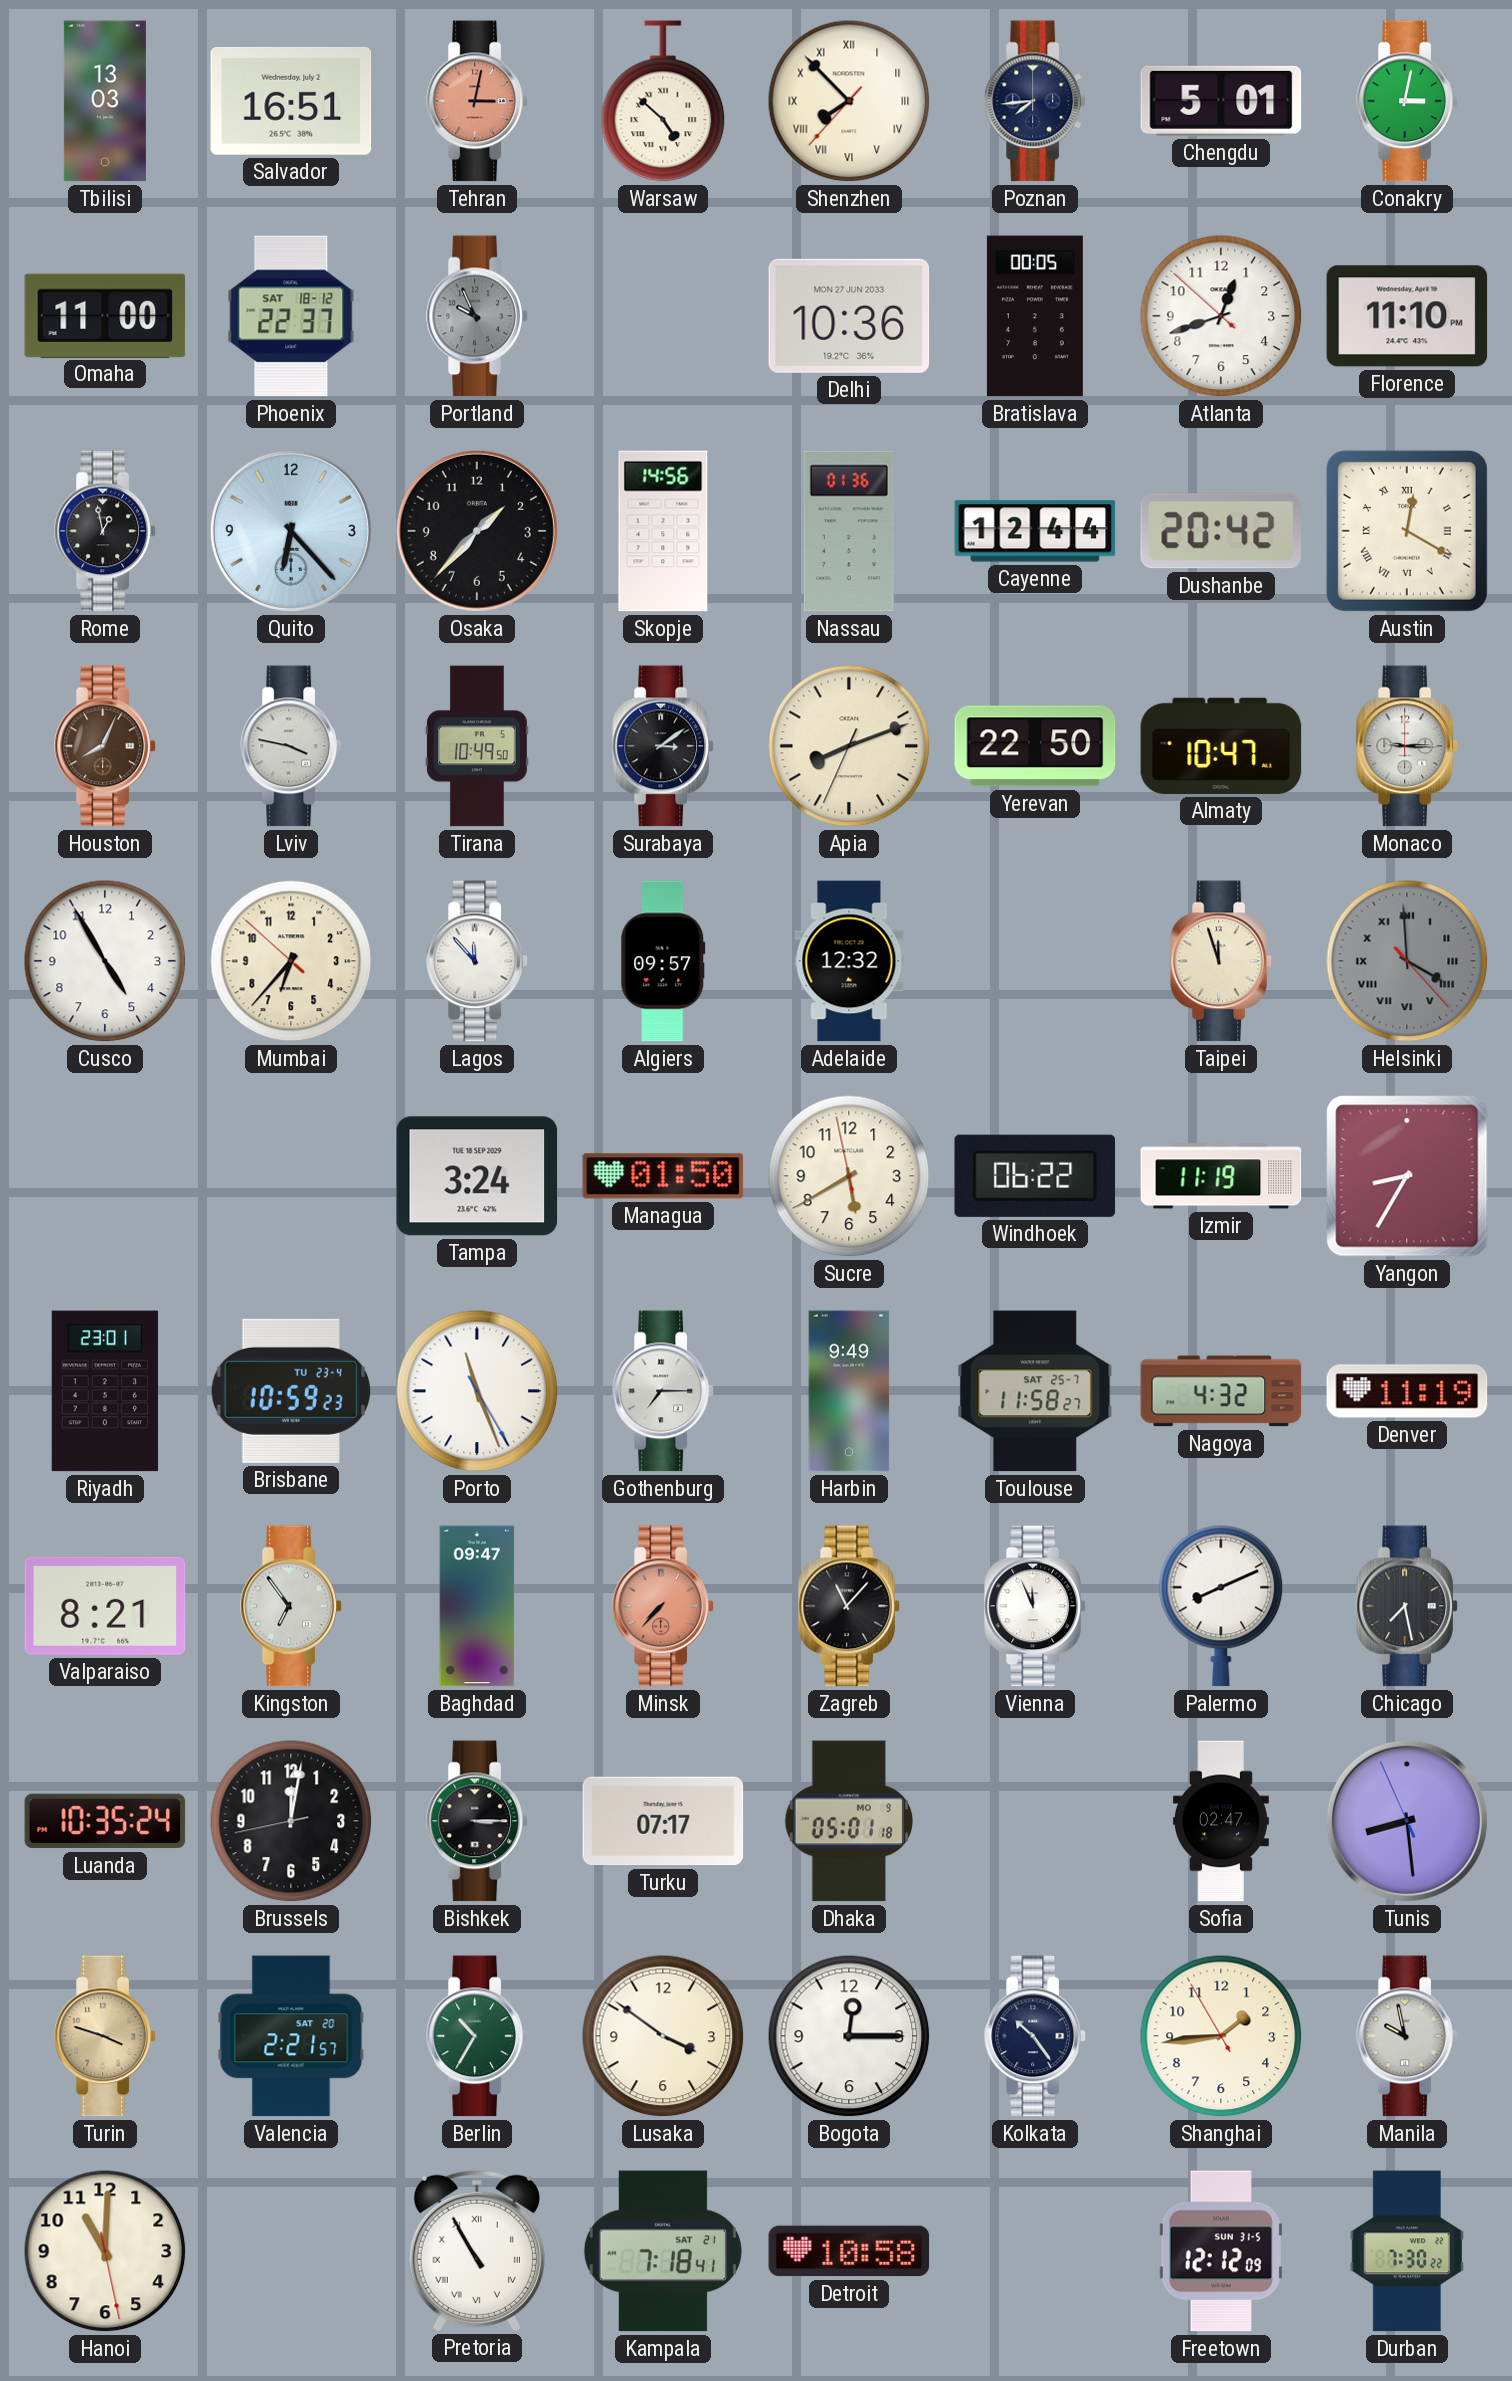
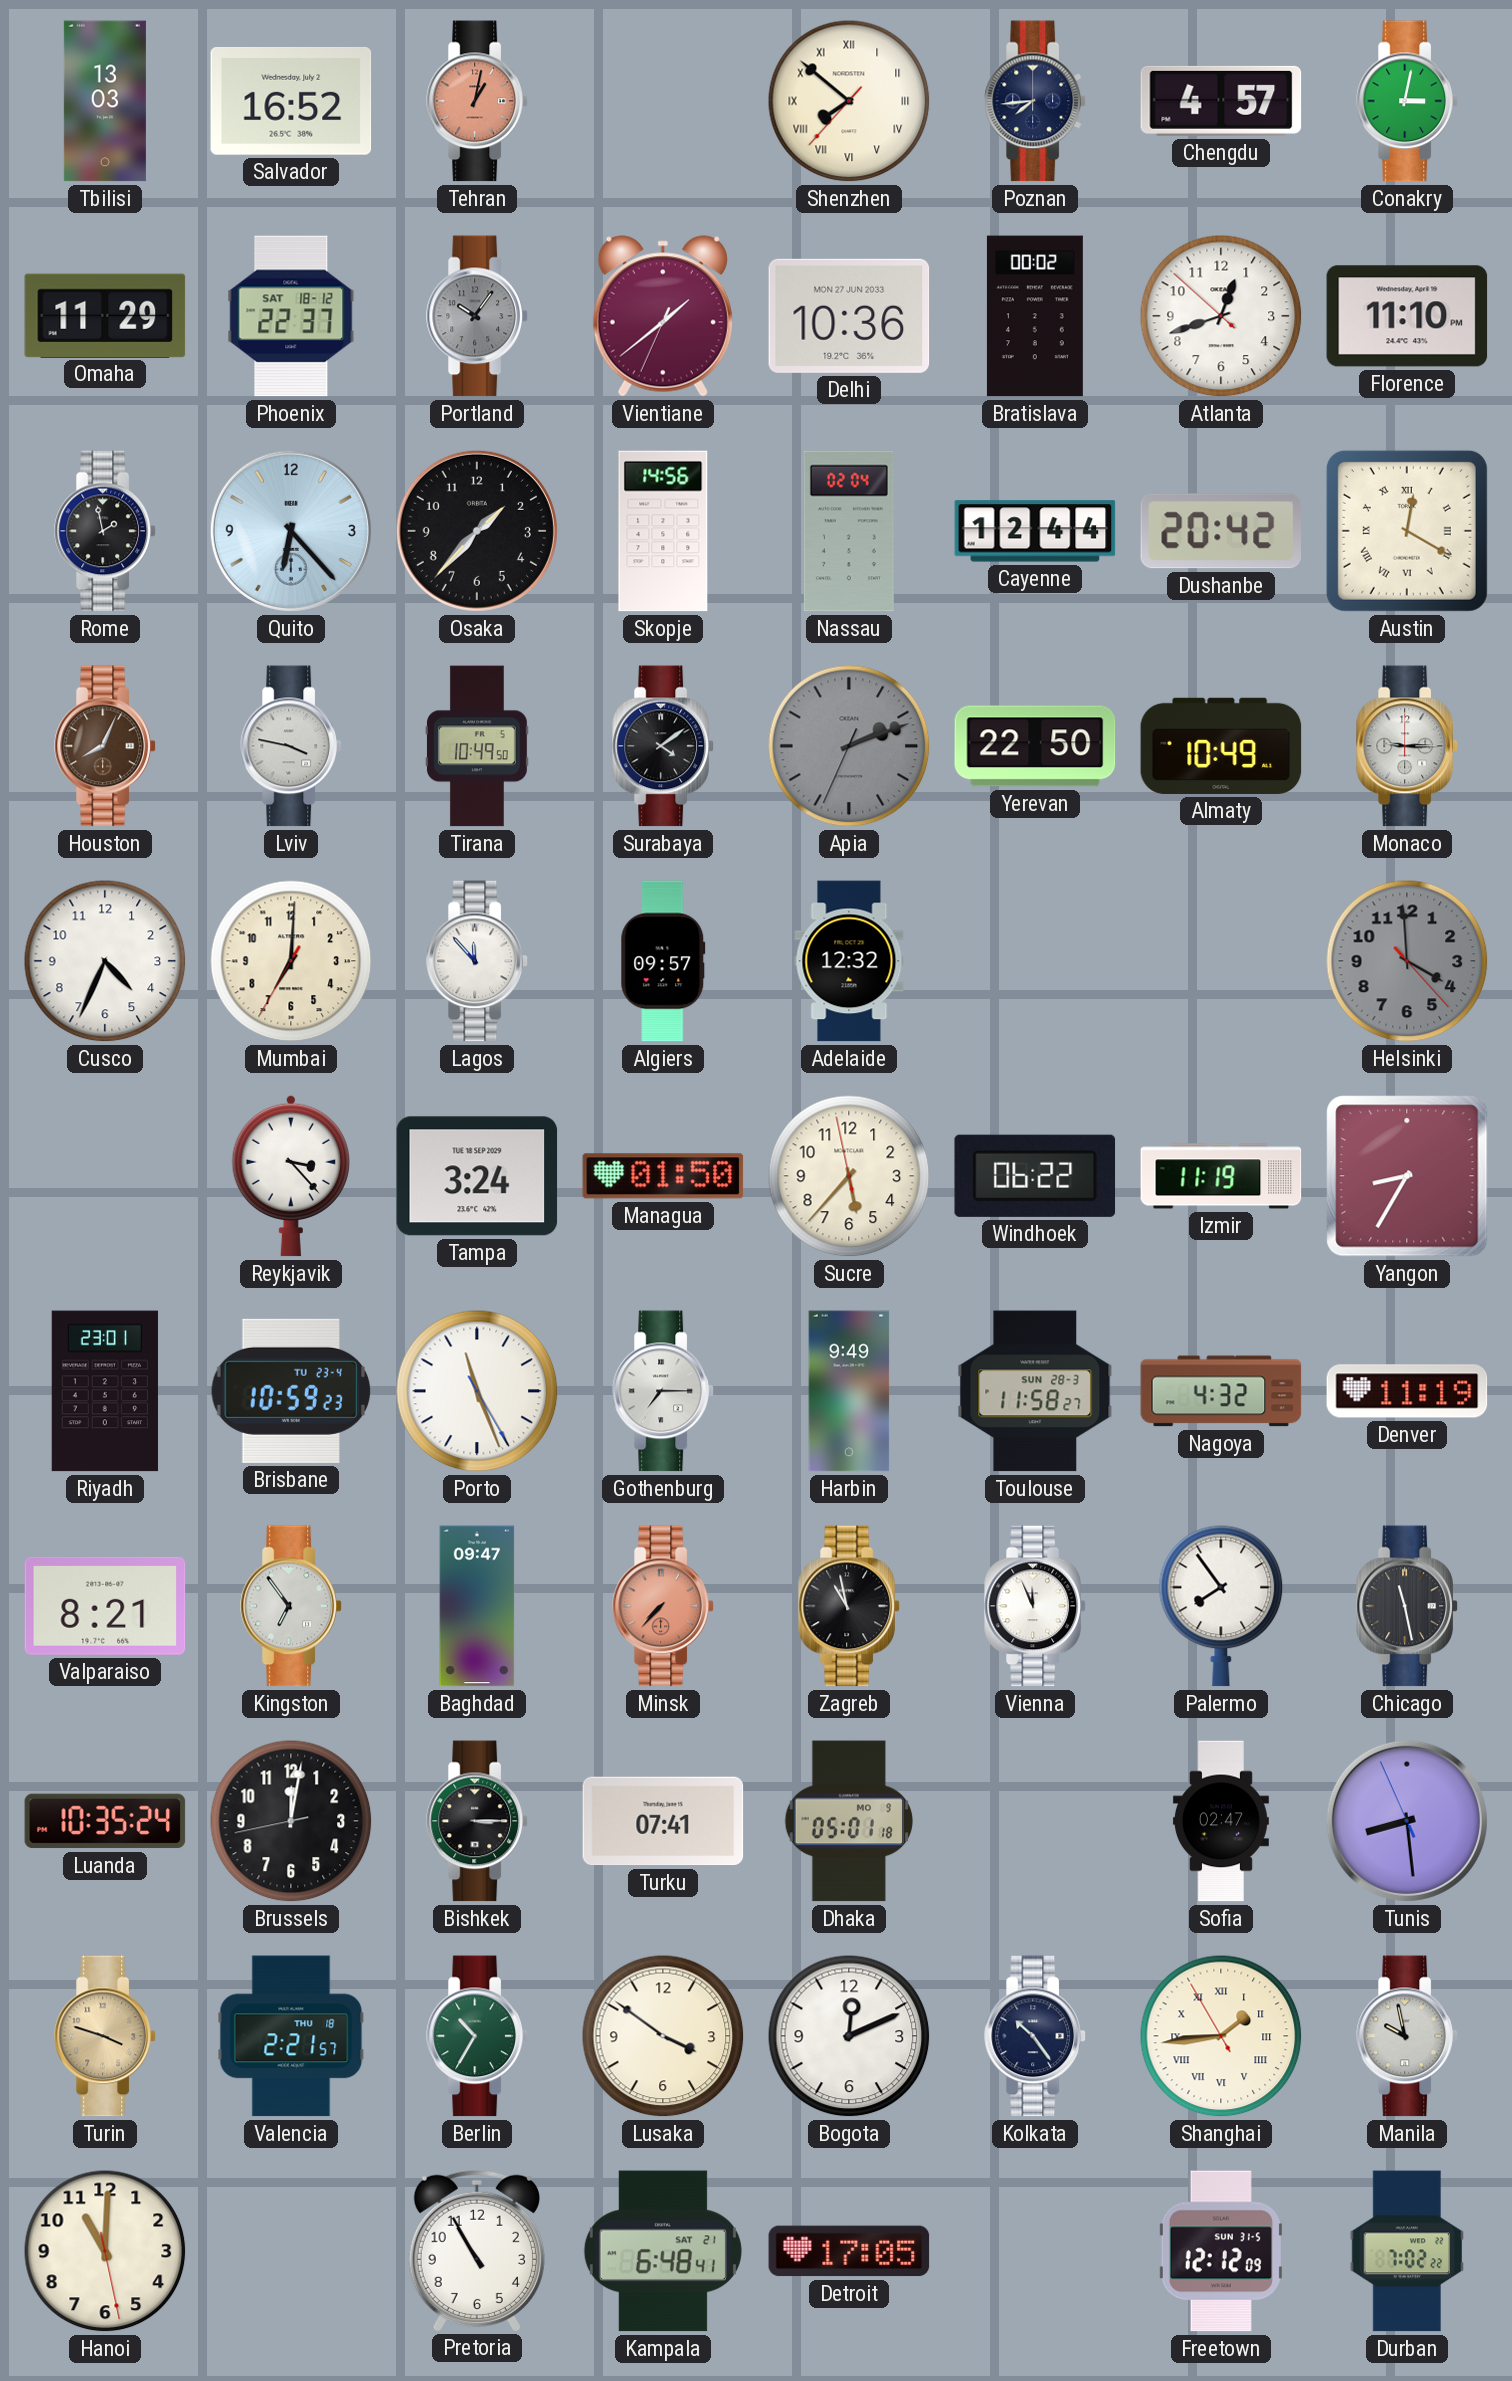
Salvador: 16:51 -> 16:52 (291, 101)
Tehran: 3:02 -> 1:02 (477, 101)
Warsaw: 4:52 -> none (663, 101)
Shenzhen: 7:52 -> 7:51 (849, 101)
Chengdu: 5:01 -> 4:57 (1221, 101)
Omaha: 11:00 -> 11:29 (105, 315)
Portland: 9:56 -> 10:06 (477, 316)
Vientiane: none -> 1:38 (663, 316)
Bratislava: 00:05 -> 00:02 (1035, 316)
Rome: 12:58 -> 1:58 (105, 531)
Nassau: 01:36 -> 02:04 (849, 531)
Surabaya: 3:09 -> 4:09 (663, 746)
Apia: 8:11 -> 2:11 (849, 746)
Apia dial: cream -> grey (849, 746)
Almaty: 10:47 -> 10:49 (1221, 746)
Cusco: 4:55 -> 4:34 (105, 961)
Mumbai: 6:36 -> 7:00 (291, 961)
Taipei: 11:57 -> none (1221, 961)
Helsinki numerals: Roman -> Arabic (1407, 961)
Reykjavik: none -> 3:23 (290, 1176)
Sucre: 5:39 -> 5:36 (849, 1176)
Toulouse date: SAT 25-7 -> SUN 28-3 (1035, 1391)
Zagreb: 11:07 -> 10:58 (849, 1606)
Palermo: 8:11 -> 7:54 (1221, 1606)
Chicago: 7:28 -> 11:28 (1407, 1606)
Turku: 07:17 -> 07:41 (663, 1821)
Valencia date: SAT 20 -> THU 18 (291, 2036)
Bogota: 12:15 -> 12:11 (849, 2036)
Shanghai numerals: Arabic -> Roman (1221, 2036)
Pretoria numerals: Roman -> Arabic (477, 2250)
Kampala: 7:18 -> 6:48 (663, 2251)
Detroit: 10:58 -> 17:05 (849, 2251)
Durban: 7:30 -> 7:02 (1407, 2251)
